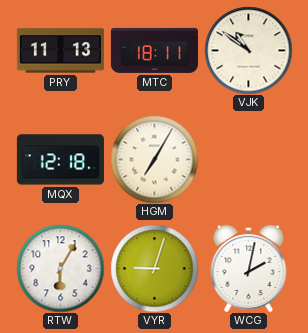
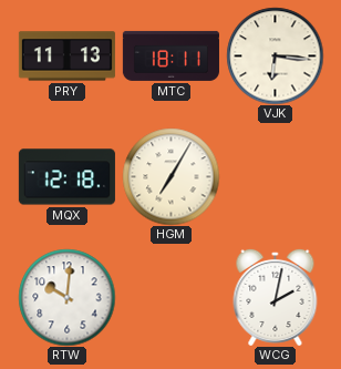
VJK: 10:51 -> 6:16 (275, 55)
RTW: 6:05 -> 10:01 (66, 297)
VYR: 9:03 -> none (154, 268)
